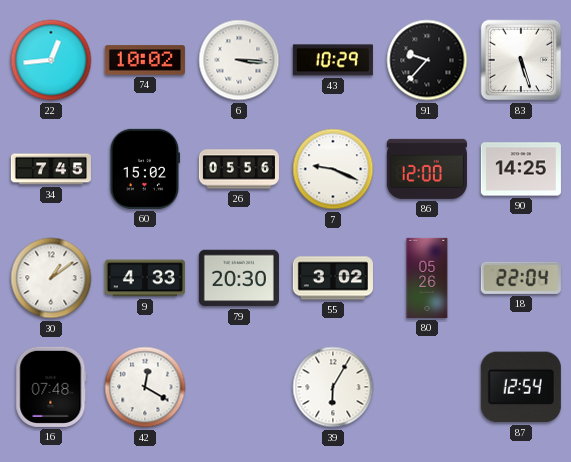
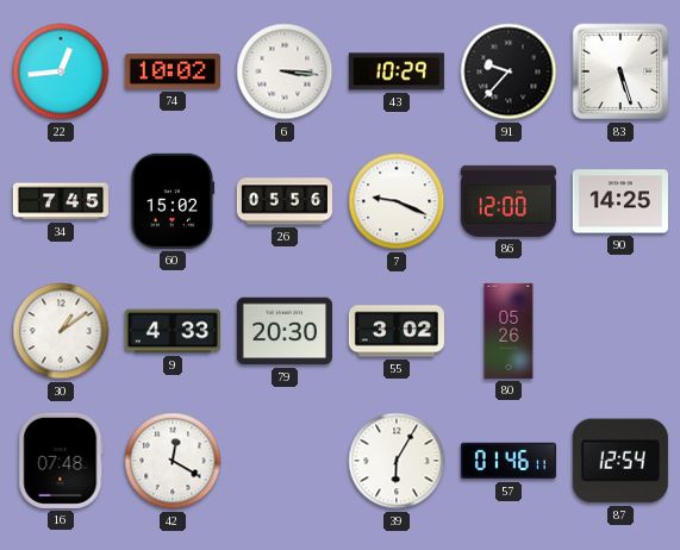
18: 22:04 -> none (521, 278)
57: none -> 01:46 (509, 461)
